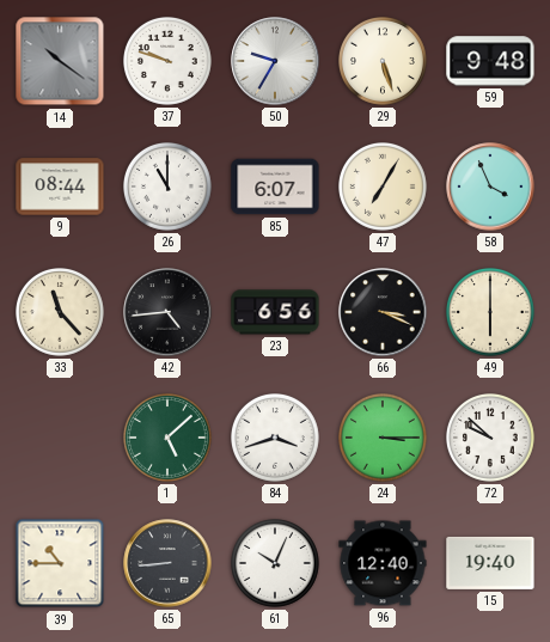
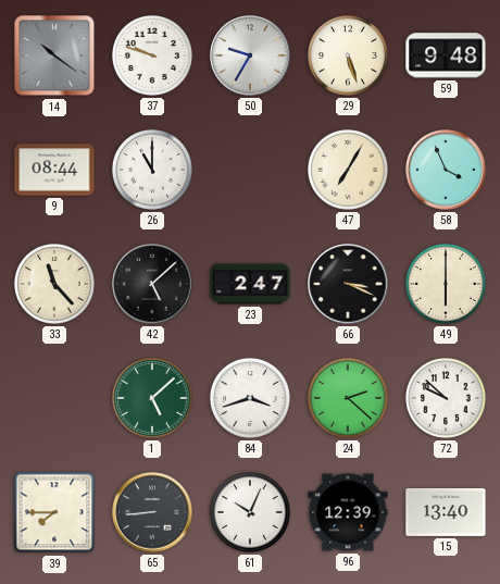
85: 6:07 -> none (275, 187)
42: 4:44 -> 5:08 (152, 284)
23: 6:56 -> 2:47 (250, 284)
24: 3:15 -> 2:22 (349, 399)
39: 10:45 -> 7:45 (54, 512)
96: 12:40 -> 12:39 (348, 512)
15: 19:40 -> 13:40 (446, 512)
